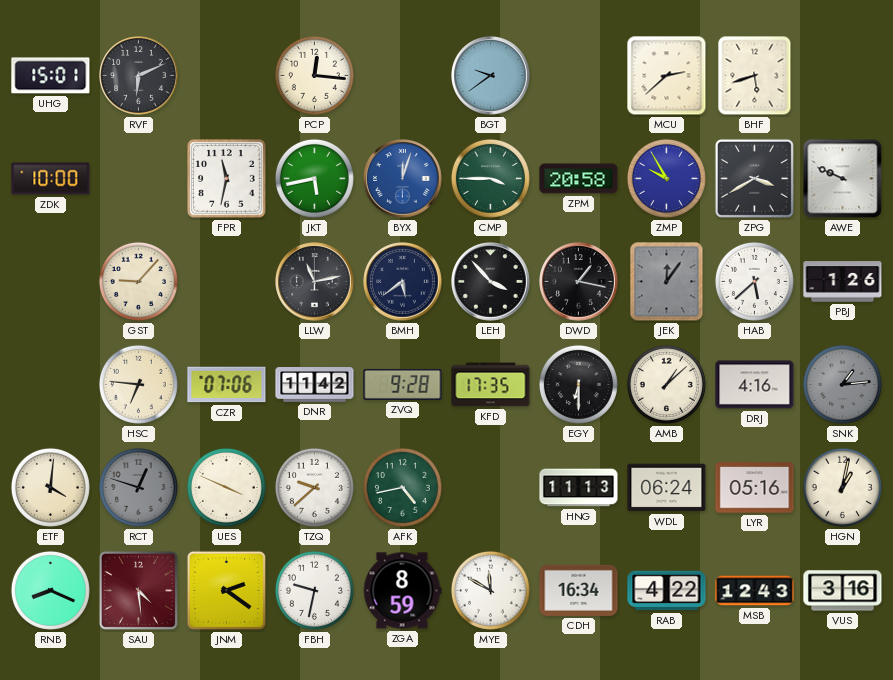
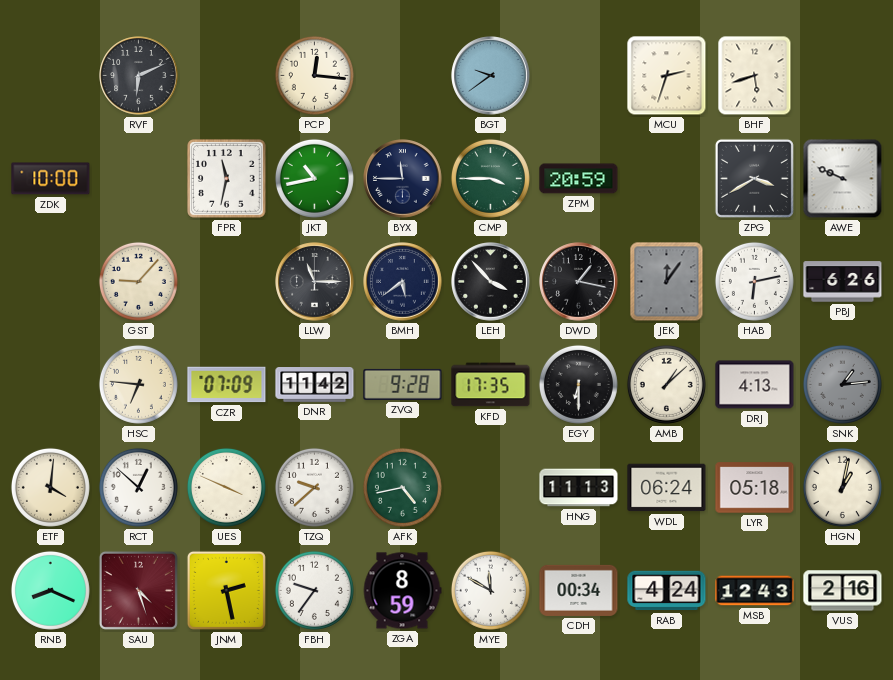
UHG: 15:01 -> none (51, 76)
MCU: 2:38 -> 2:33 (667, 76)
JKT: 5:43 -> 10:43 (314, 178)
BYX: 12:03 -> 11:45 (403, 179)
BYX dial: blue -> navy (403, 179)
ZPM: 20:58 -> 20:59 (579, 179)
ZMP: 9:55 -> none (666, 178)
LLW: 11:13 -> 11:15 (315, 282)
HAB: 5:38 -> 6:13 (754, 281)
PBJ: 1:26 -> 6:26 (843, 282)
CZR: 07:06 -> 07:09 (227, 385)
DRJ: 4:16 -> 4:13 (755, 385)
RCT: 12:48 -> 12:52 (138, 487)
RCT dial: grey -> white (138, 487)
LYR: 05:16 -> 05:18 (755, 488)
SAU: 4:29 -> 4:27 (138, 590)
JNM: 2:21 -> 2:28 (226, 590)
FBH: 9:32 -> 9:36 (314, 590)
CDH: 16:34 -> 00:34 (579, 590)
RAB: 4:22 -> 4:24 (667, 591)
VUS: 3:16 -> 2:16 (843, 591)
